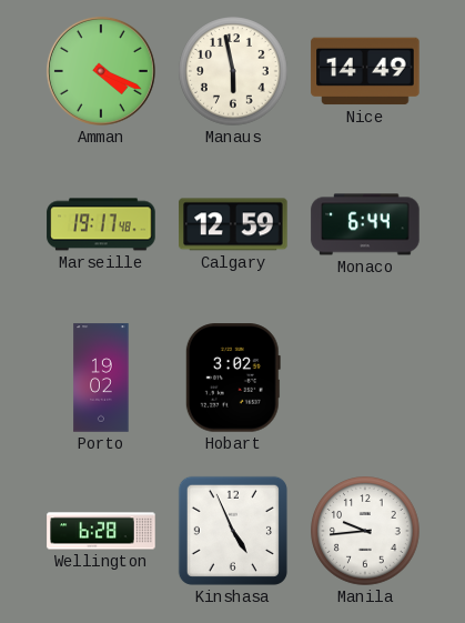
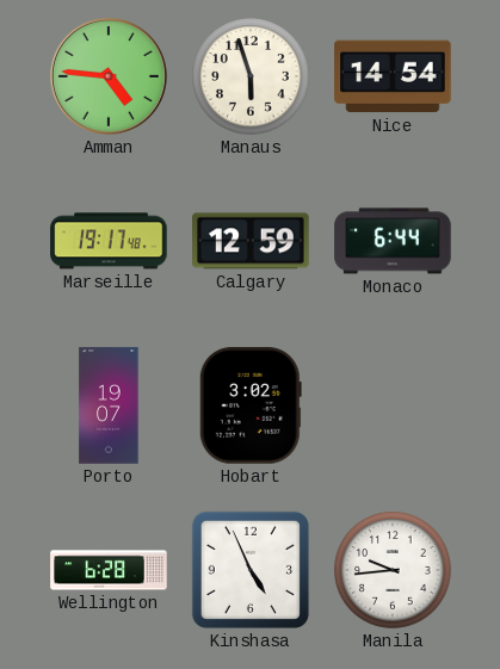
Amman: 4:19 -> 4:46 (109, 76)
Manaus: 5:58 -> 5:57 (251, 76)
Nice: 14:49 -> 14:54 (393, 76)
Porto: 19:02 -> 19:07 (109, 405)
